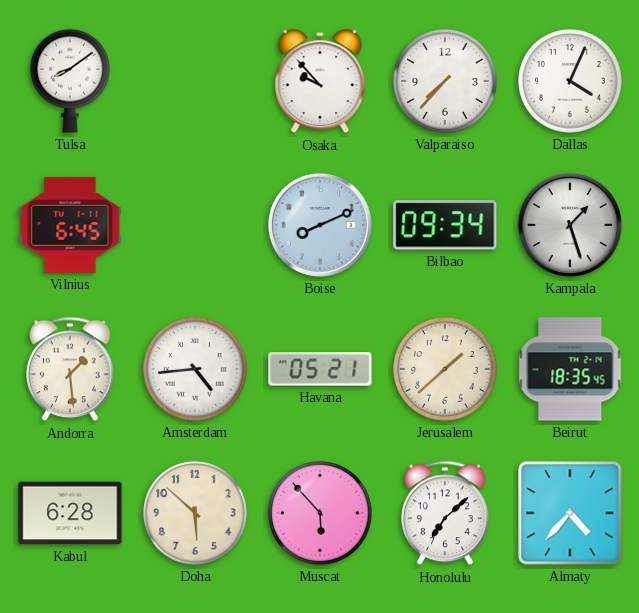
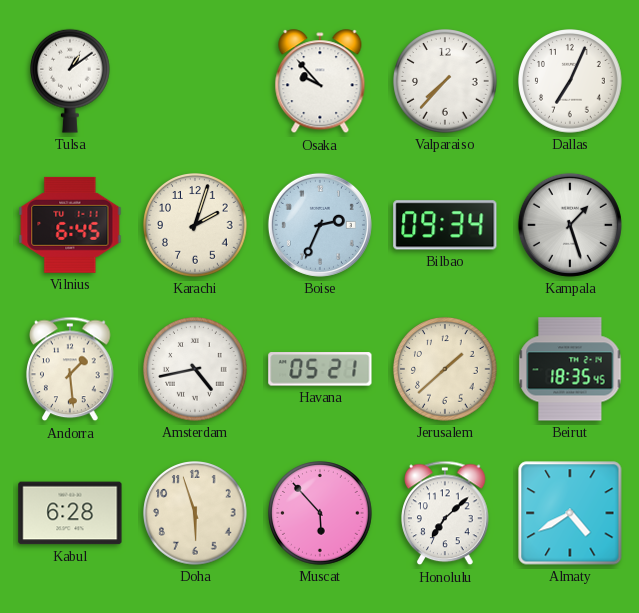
Tulsa: 8:09 -> 1:09 (71, 81)
Dallas: 4:04 -> 7:04 (570, 81)
Karachi: none -> 2:03 (195, 225)
Boise: 8:11 -> 2:34 (320, 225)
Amsterdam: 4:44 -> 4:43 (195, 369)
Doha: 5:52 -> 5:57 (195, 513)
Almaty: 4:37 -> 4:40 (570, 513)
